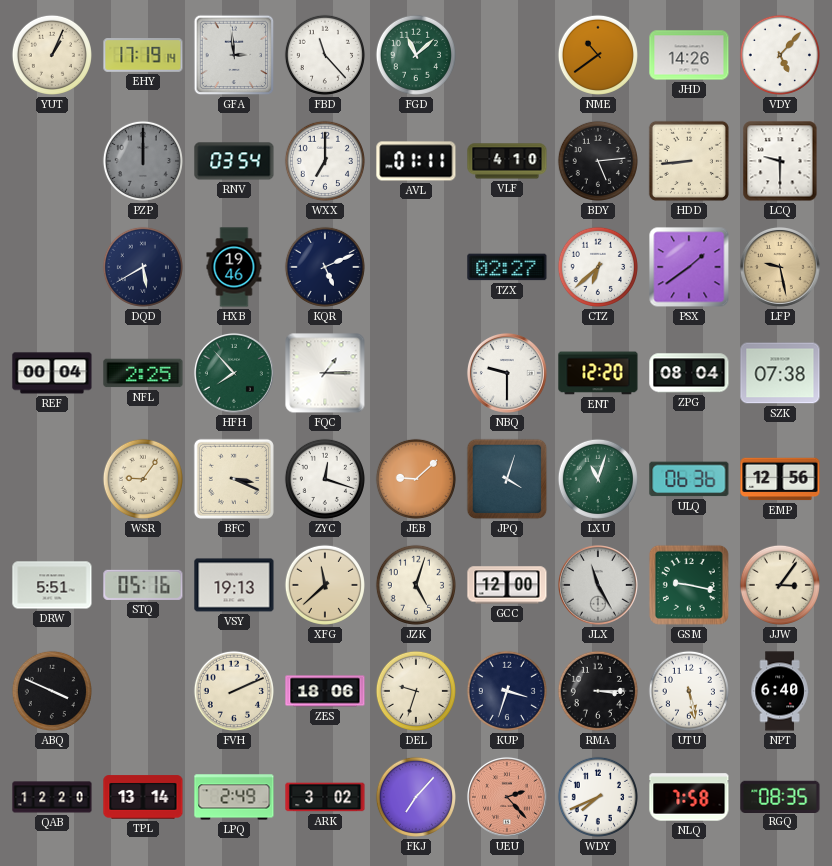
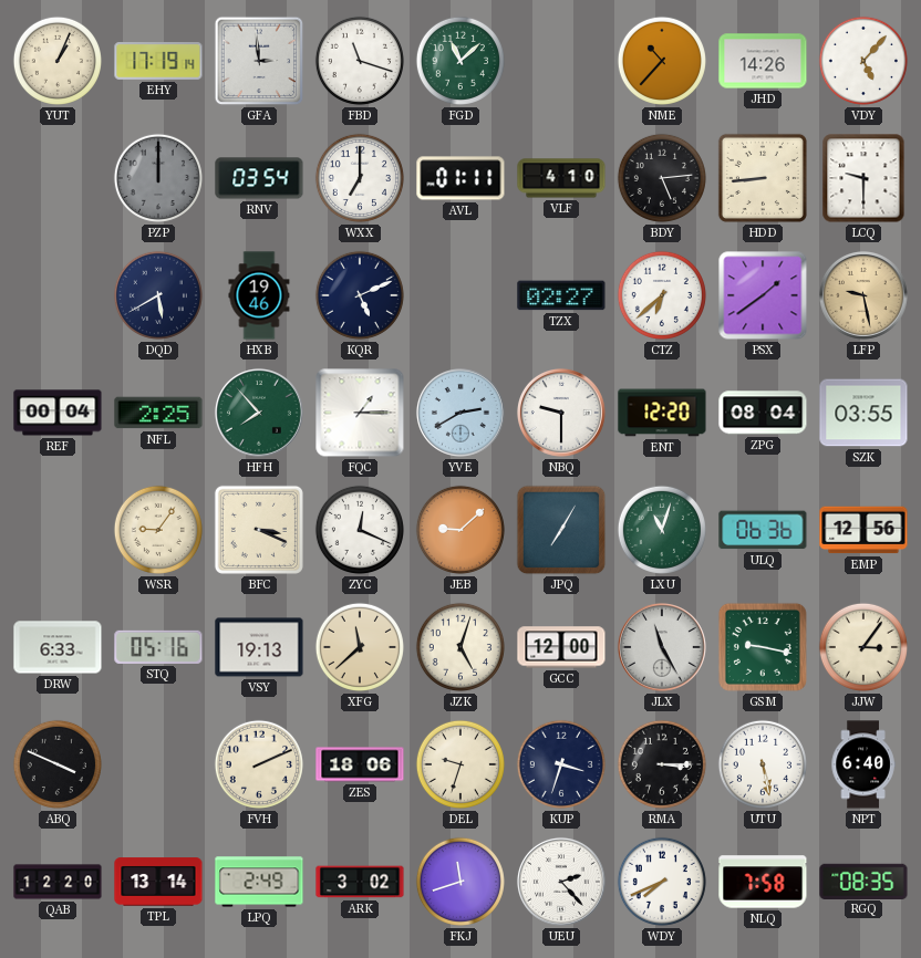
FBD: 11:23 -> 11:18 (360, 61)
NME: 10:39 -> 10:37 (662, 61)
YVE: none -> 2:40 (460, 413)
SZK: 07:38 -> 03:55 (863, 413)
ZYC: 12:18 -> 12:19 (360, 530)
JPQ: 4:03 -> 7:05 (561, 530)
DRW: 5:51 -> 6:33 (58, 647)
FKJ: 7:07 -> 11:42 (460, 882)
UEU dial: salmon -> white (561, 882)
